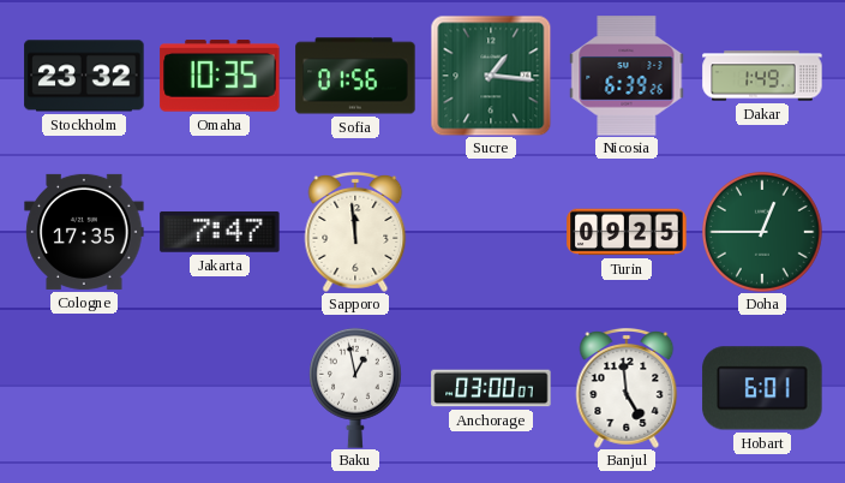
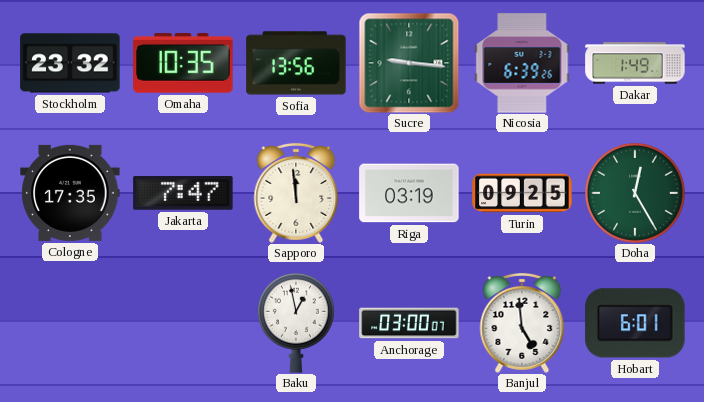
Sofia: 01:56 -> 13:56 (296, 63)
Sucre: 1:16 -> 9:16 (409, 63)
Riga: none -> 03:19 (409, 193)
Doha: 12:45 -> 12:25 (635, 193)
